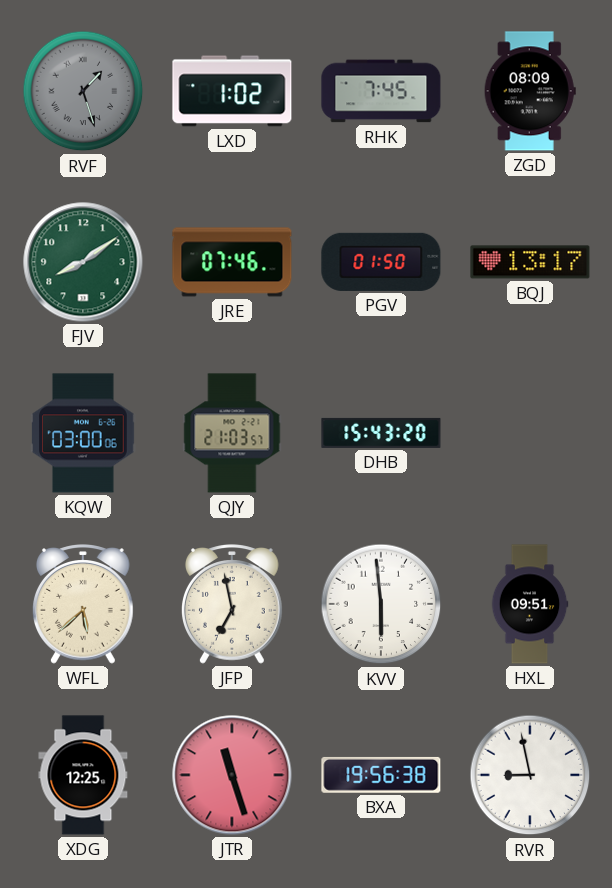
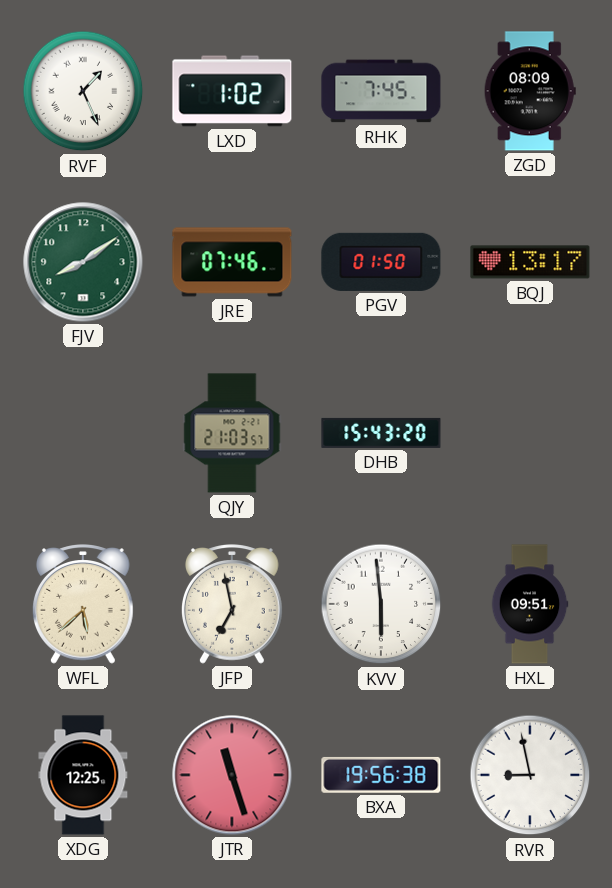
RVF: 1:27 -> 1:26 (83, 91)
RVF dial: grey -> white (83, 91)
KQW: 03:00 -> none (83, 433)
